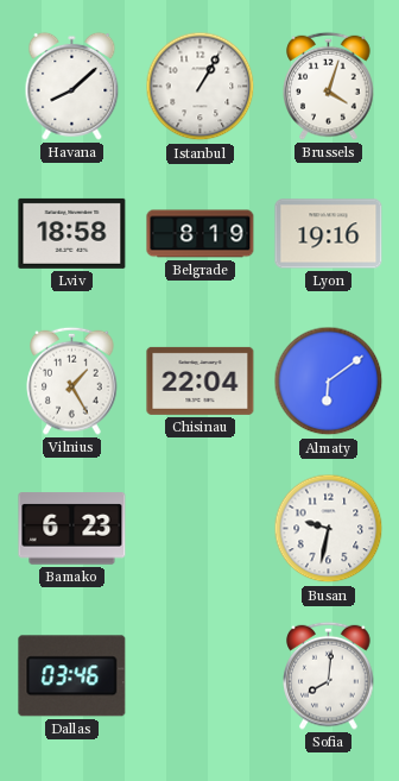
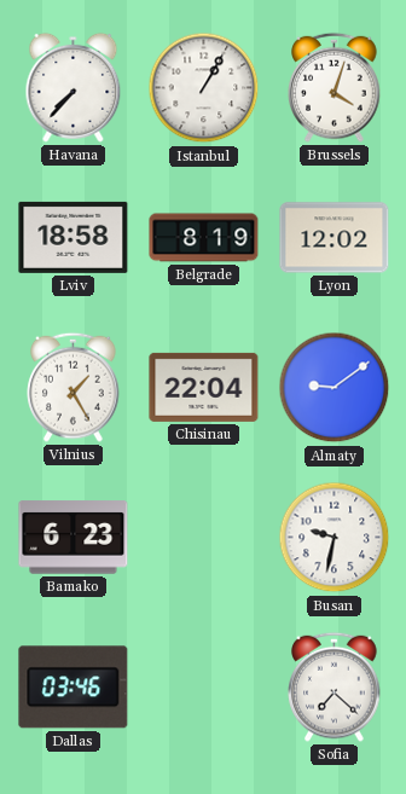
Havana: 8:08 -> 7:37 (74, 87)
Lyon: 19:16 -> 12:02 (335, 238)
Almaty: 6:09 -> 9:09 (335, 388)
Sofia: 8:01 -> 7:22 (335, 686)
